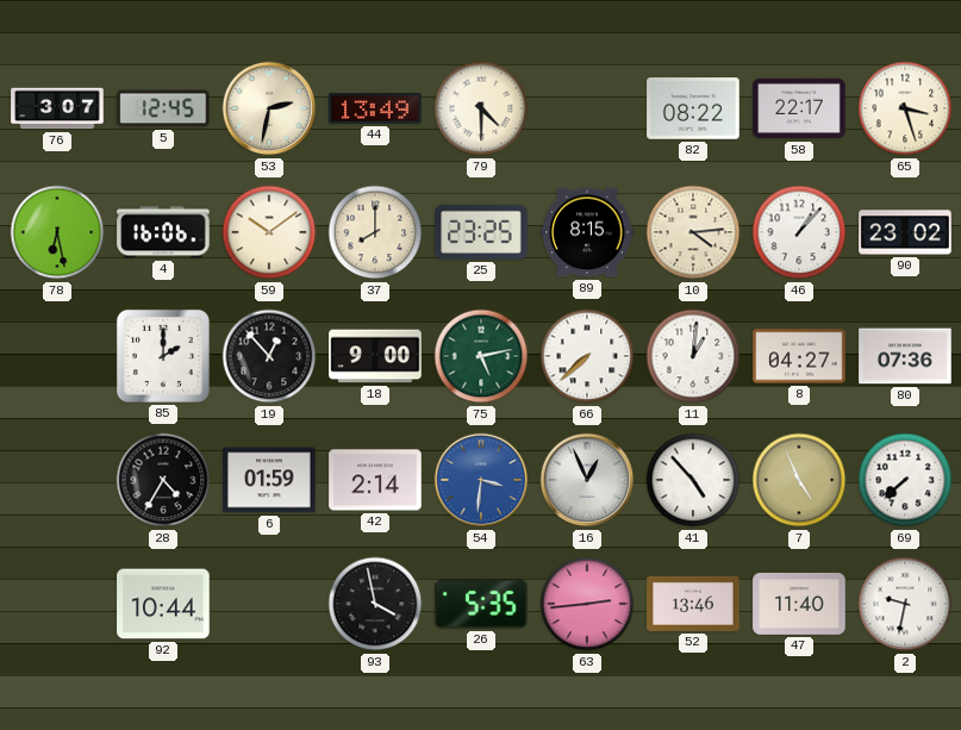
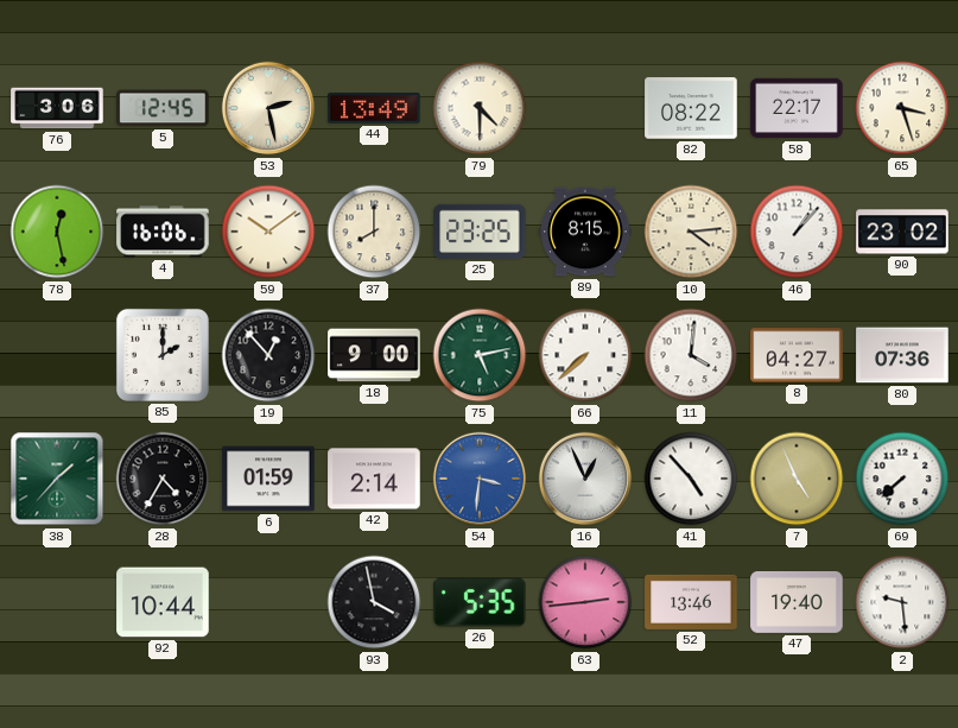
76: 3:07 -> 3:06 (57, 108)
53: 2:32 -> 2:28 (268, 108)
78: 6:28 -> 12:28 (57, 232)
11: 1:01 -> 4:01 (691, 355)
38: none -> 1:37 (57, 479)
47: 11:40 -> 19:40 (797, 603)
2: 9:32 -> 9:29 (902, 602)
